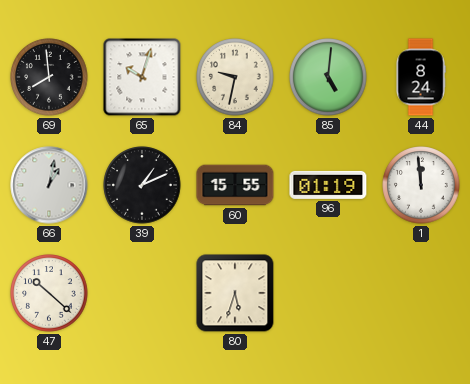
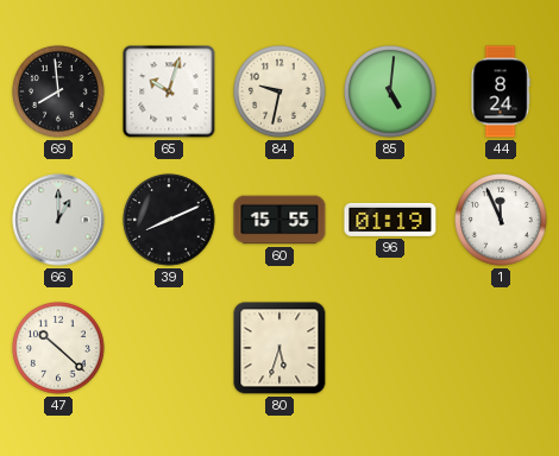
66: 1:02 -> 1:00 (58, 220)
39: 1:11 -> 8:11 (169, 220)
1: 11:59 -> 11:56 (501, 220)
